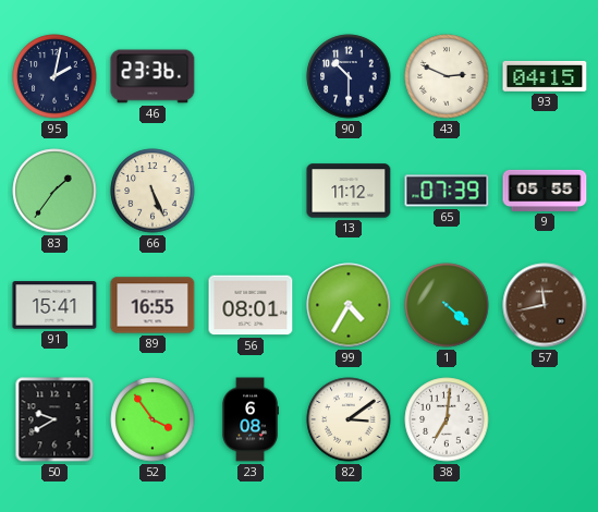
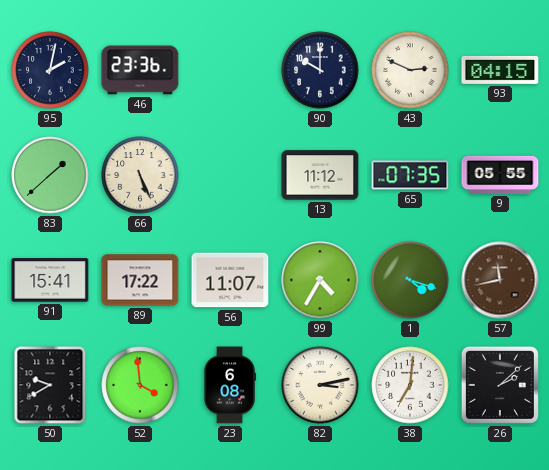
90: 10:30 -> 10:00 (320, 70)
83: 1:36 -> 1:38 (50, 175)
65: 07:39 -> 07:35 (410, 175)
89: 16:55 -> 17:22 (140, 280)
56: 08:01 -> 11:07 (230, 280)
1: 4:22 -> 4:18 (410, 280)
52: 3:54 -> 3:59 (140, 385)
82: 3:09 -> 3:13 (320, 385)
26: none -> 2:08 (500, 385)
